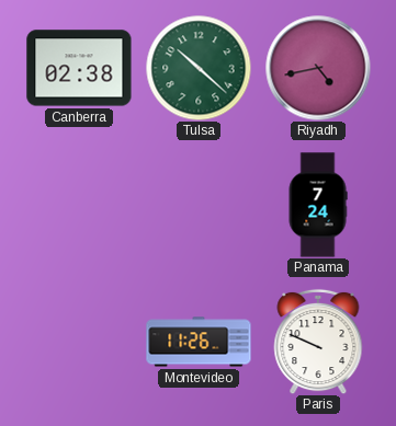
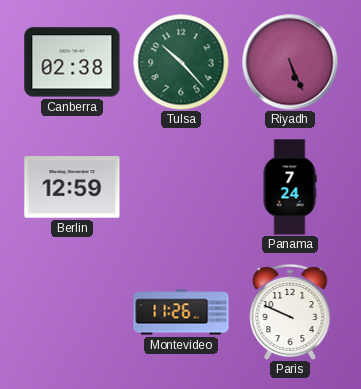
Tulsa: 10:22 -> 10:23 (181, 62)
Riyadh: 4:43 -> 5:26 (290, 62)
Berlin: none -> 12:59 (72, 187)
